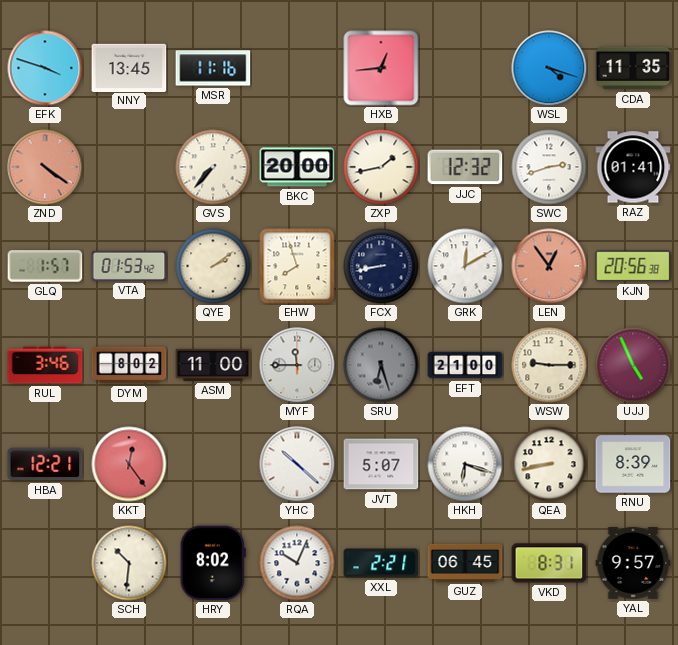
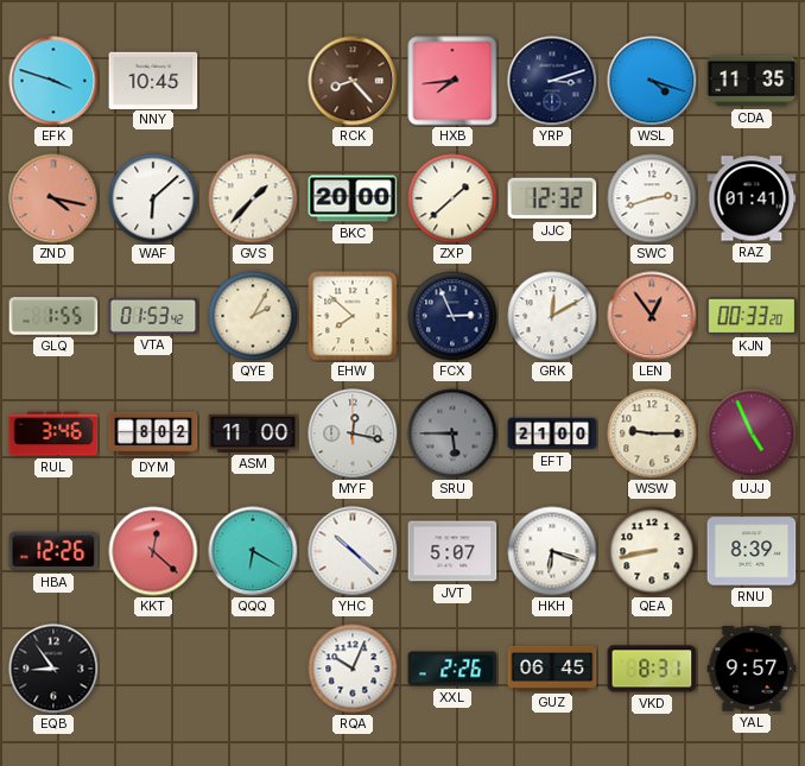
NNY: 13:45 -> 10:45 (153, 80)
MSR: 11:16 -> none (213, 68)
RCK: none -> 8:23 (353, 81)
HXB: 12:44 -> 7:44 (452, 81)
YRP: none -> 3:12 (552, 81)
ZND: 4:21 -> 4:17 (53, 198)
WAF: none -> 6:08 (153, 198)
GVS: 7:37 -> 1:37 (253, 198)
ZXP: 1:43 -> 1:38 (452, 198)
GLQ: 1:57 -> 1:55 (53, 316)
QYE: 2:09 -> 2:05 (253, 316)
EHW: 7:57 -> 7:52 (353, 316)
FCX: 8:43 -> 2:56 (452, 316)
KJN: 20:56 -> 00:33 (752, 316)
MYF: 11:45 -> 12:17 (353, 433)
SRU: 6:27 -> 5:45 (452, 433)
HBA: 12:21 -> 12:26 (53, 551)
KKT: 12:24 -> 12:22 (153, 551)
QQQ: none -> 6:20 (253, 551)
EQB: none -> 8:54 (53, 669)
SCH: 10:31 -> none (129, 563)
HRY: 8:02 -> none (213, 563)
XXL: 2:21 -> 2:26 (452, 669)
